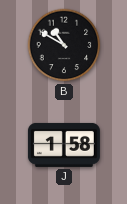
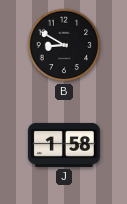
B: 10:50 -> 8:50 (64, 45)
